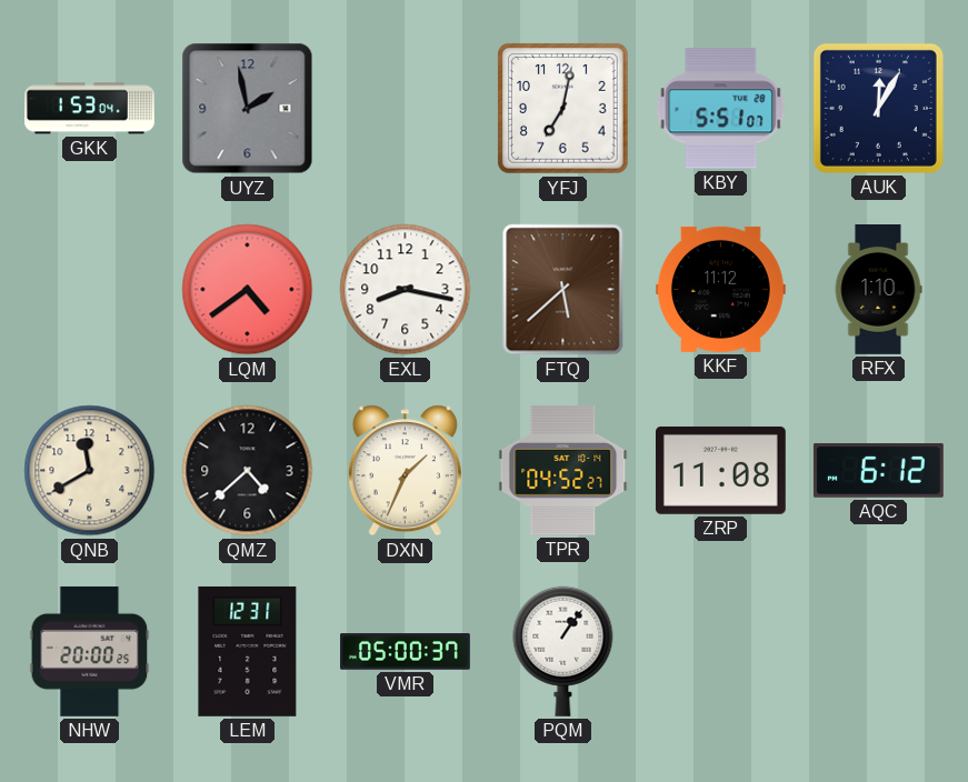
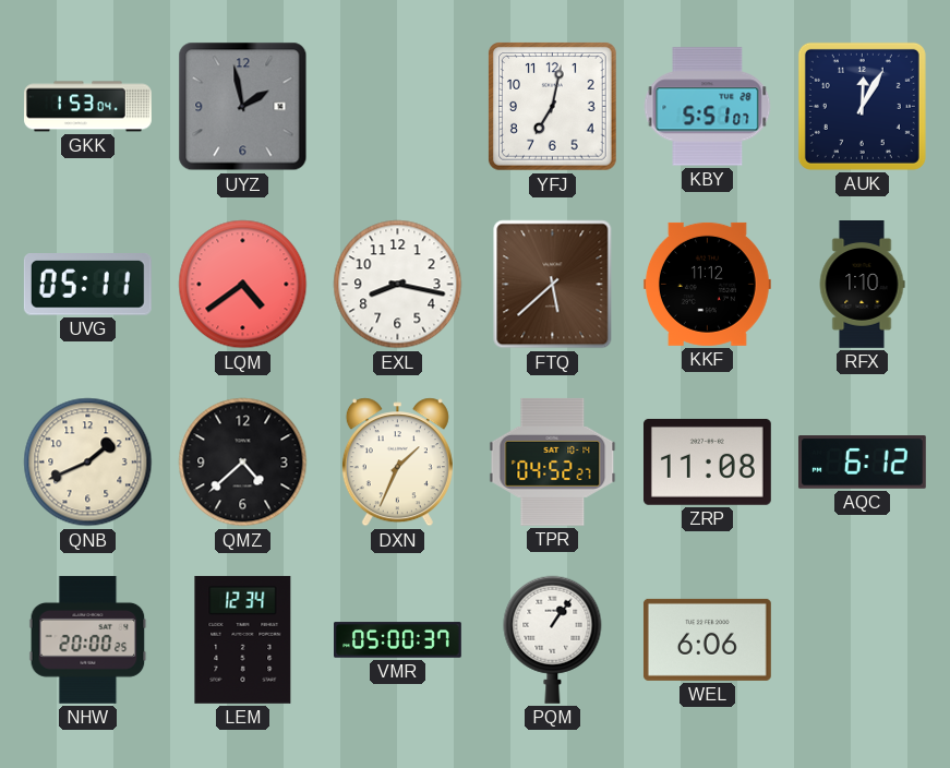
UVG: none -> 05:11 (87, 285)
QNB: 11:40 -> 1:41 (88, 463)
LEM: 12:31 -> 12:34 (243, 639)
WEL: none -> 6:06 (707, 639)
